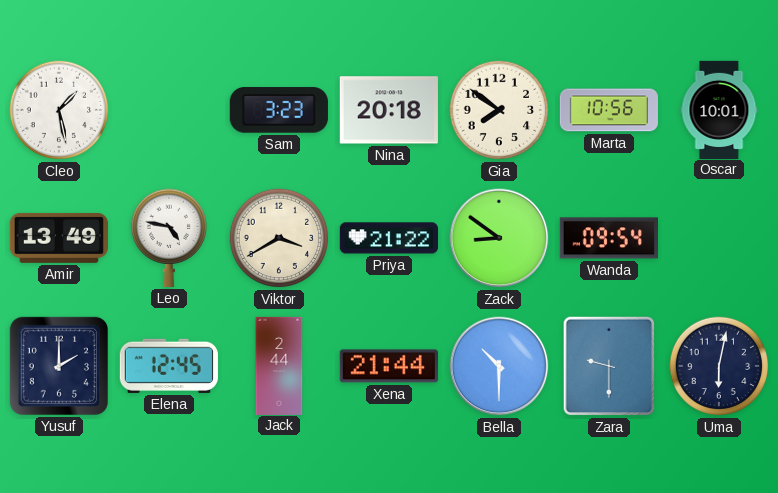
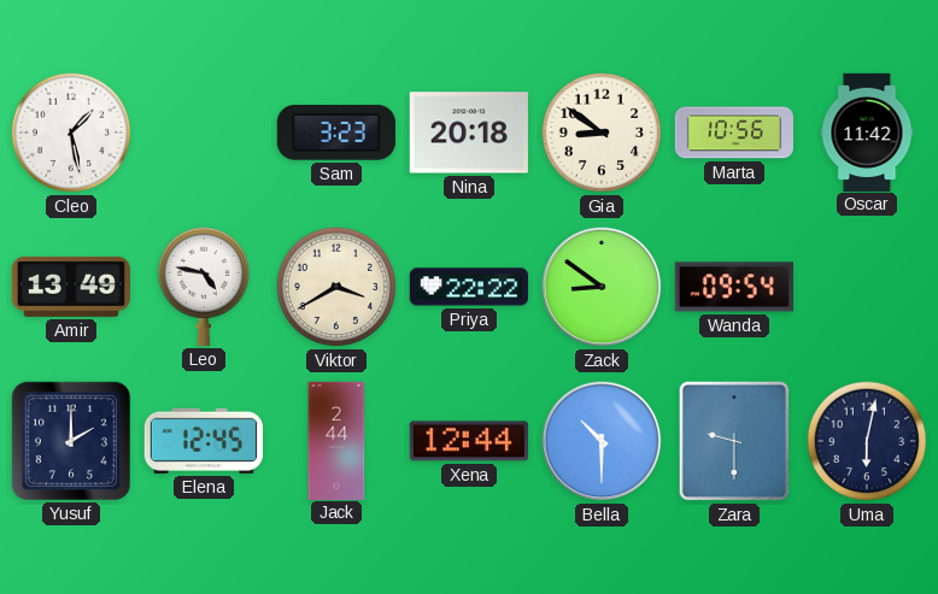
Gia: 7:51 -> 8:51 (602, 133)
Oscar: 10:01 -> 11:42 (867, 131)
Priya: 21:22 -> 22:22 (469, 287)
Xena: 21:44 -> 12:44 (469, 441)
